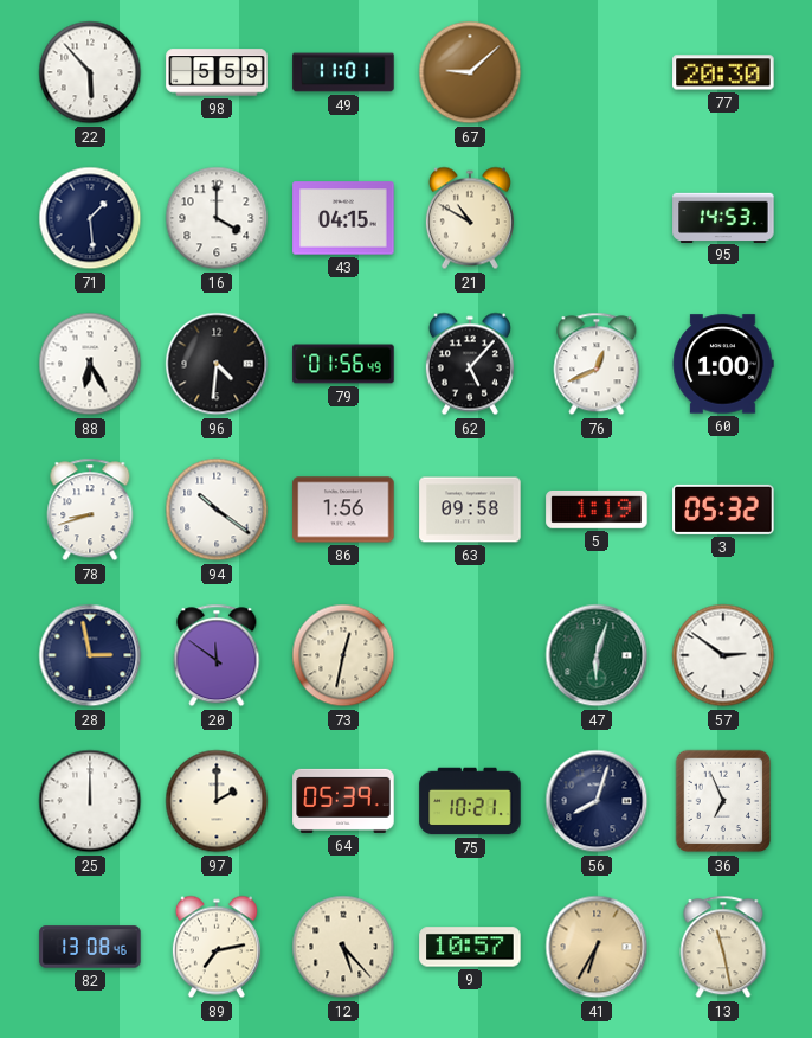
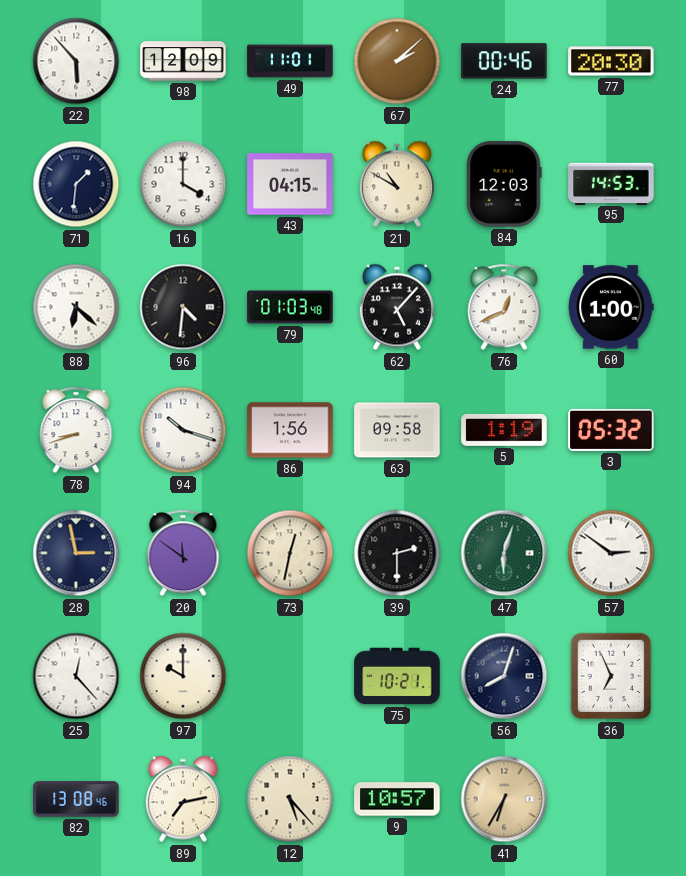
98: 5:59 -> 12:09 (183, 61)
67: 9:08 -> 2:08 (397, 61)
24: none -> 00:46 (504, 61)
71: 1:29 -> 1:31 (76, 184)
84: none -> 12:03 (504, 184)
88: 6:25 -> 6:22 (76, 307)
79: 01:56 -> 01:03 (290, 307)
94: 10:21 -> 10:18 (183, 430)
39: none -> 2:30 (397, 553)
25: 12:00 -> 12:23 (76, 676)
97: 2:00 -> 10:00 (183, 676)
64: 05:39 -> none (343, 801)
13: 11:28 -> none (723, 947)
